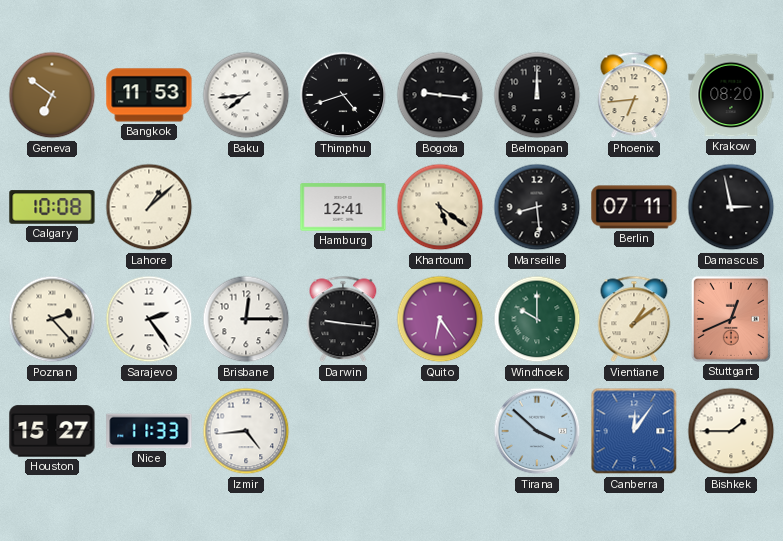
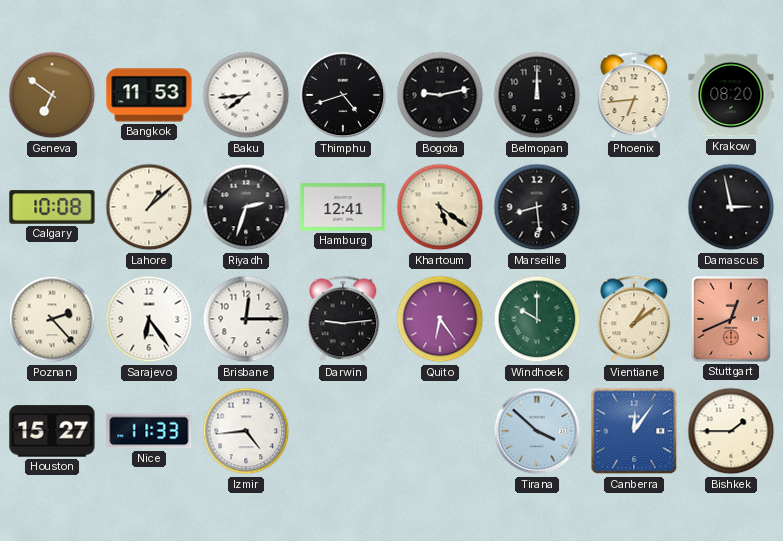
Bogota: 9:16 -> 9:13 (440, 95)
Riyadh: none -> 2:33 (246, 207)
Berlin: 07:11 -> none (634, 207)
Sarajevo: 2:24 -> 6:24 (149, 319)
Darwin: 9:16 -> 9:14 (343, 319)
